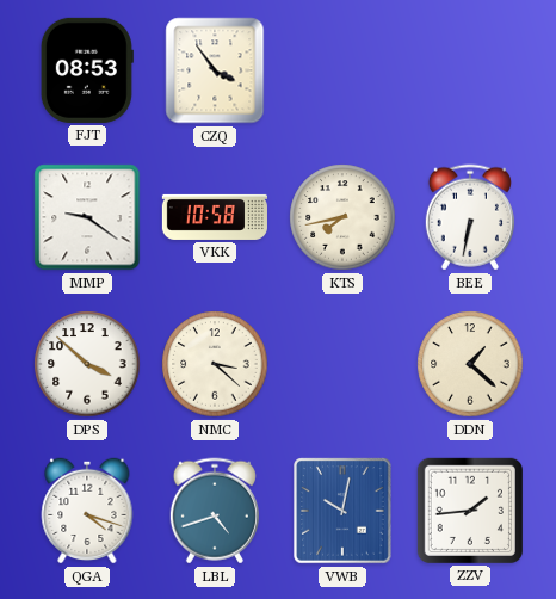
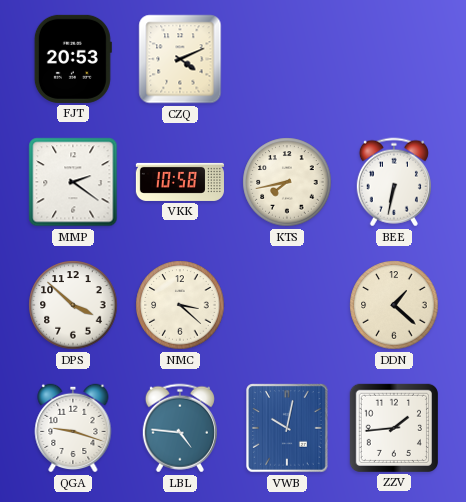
FJT: 08:53 -> 20:53 (73, 59)
CZQ: 3:54 -> 4:11 (180, 59)
MMP: 9:21 -> 2:21 (73, 182)
QGA: 4:18 -> 9:18 (73, 428)
LBL: 4:42 -> 4:46 (180, 428)
